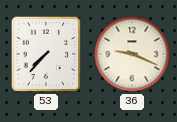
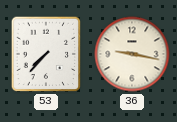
36: 9:19 -> 9:17 (132, 54)
